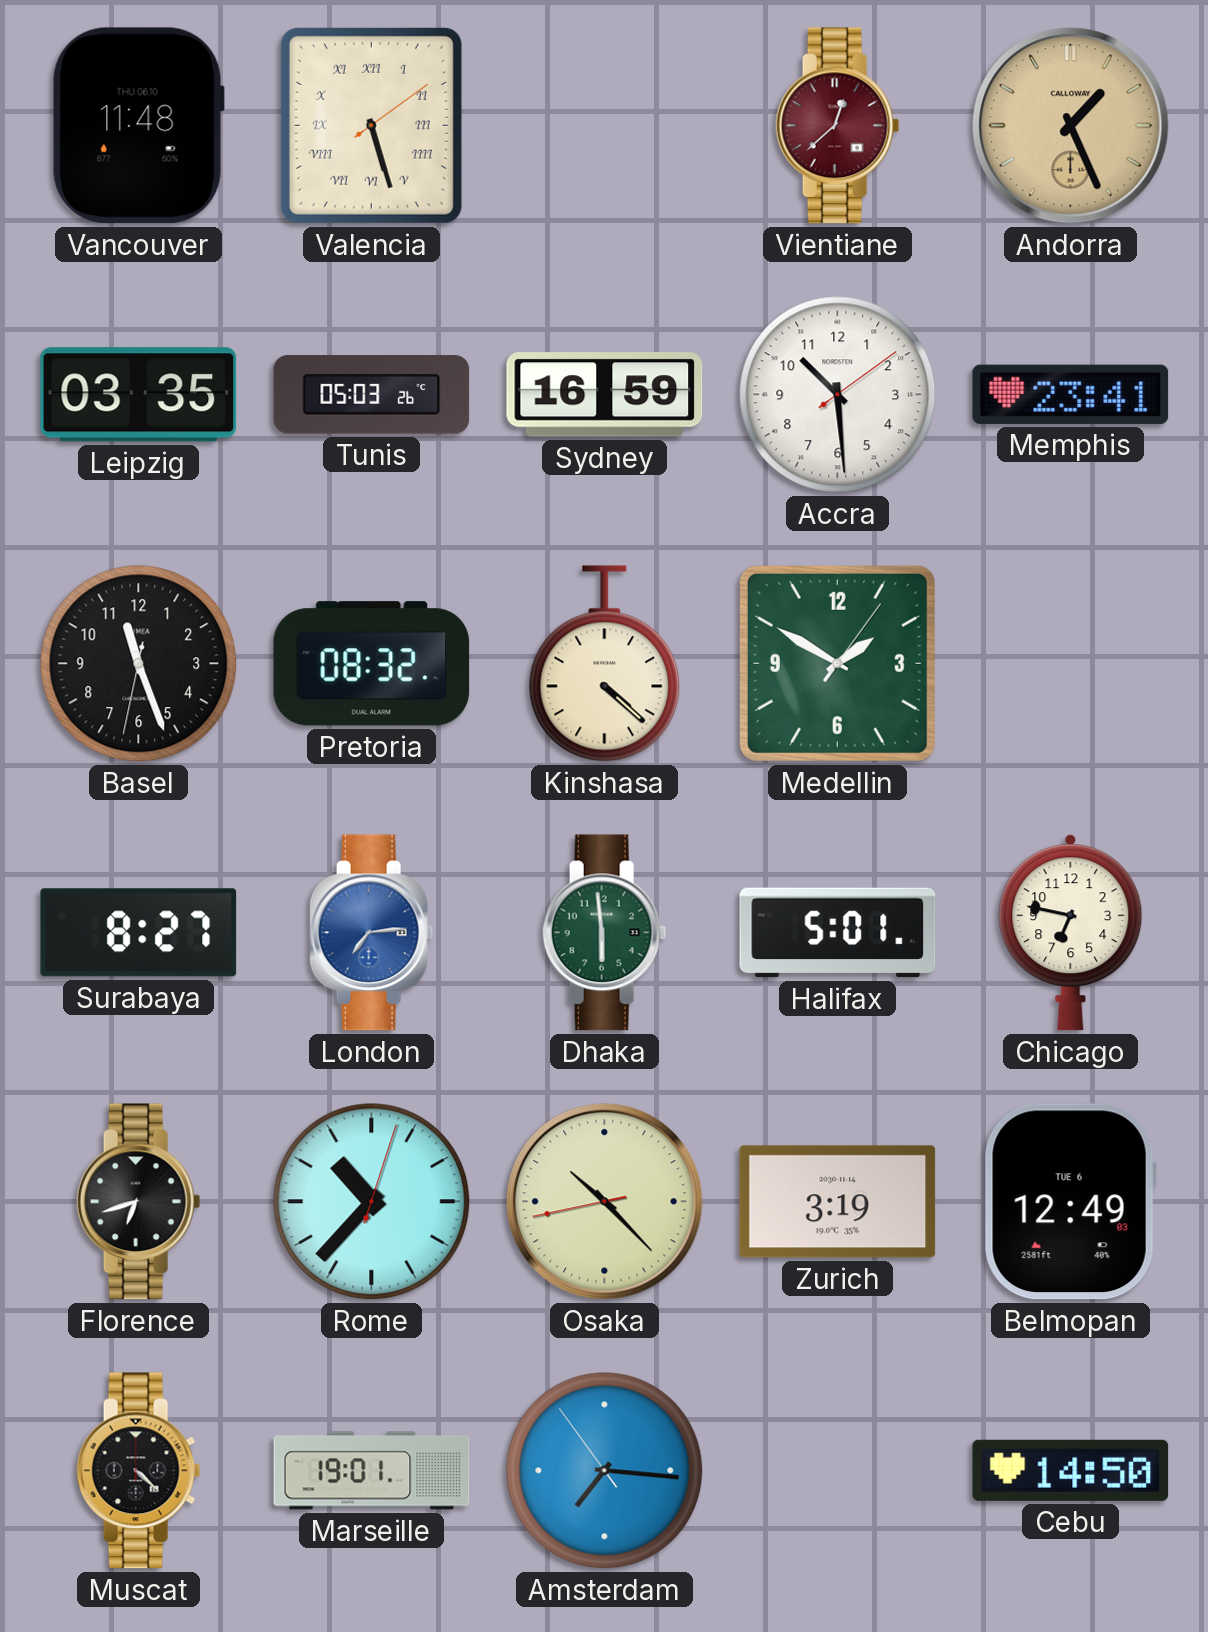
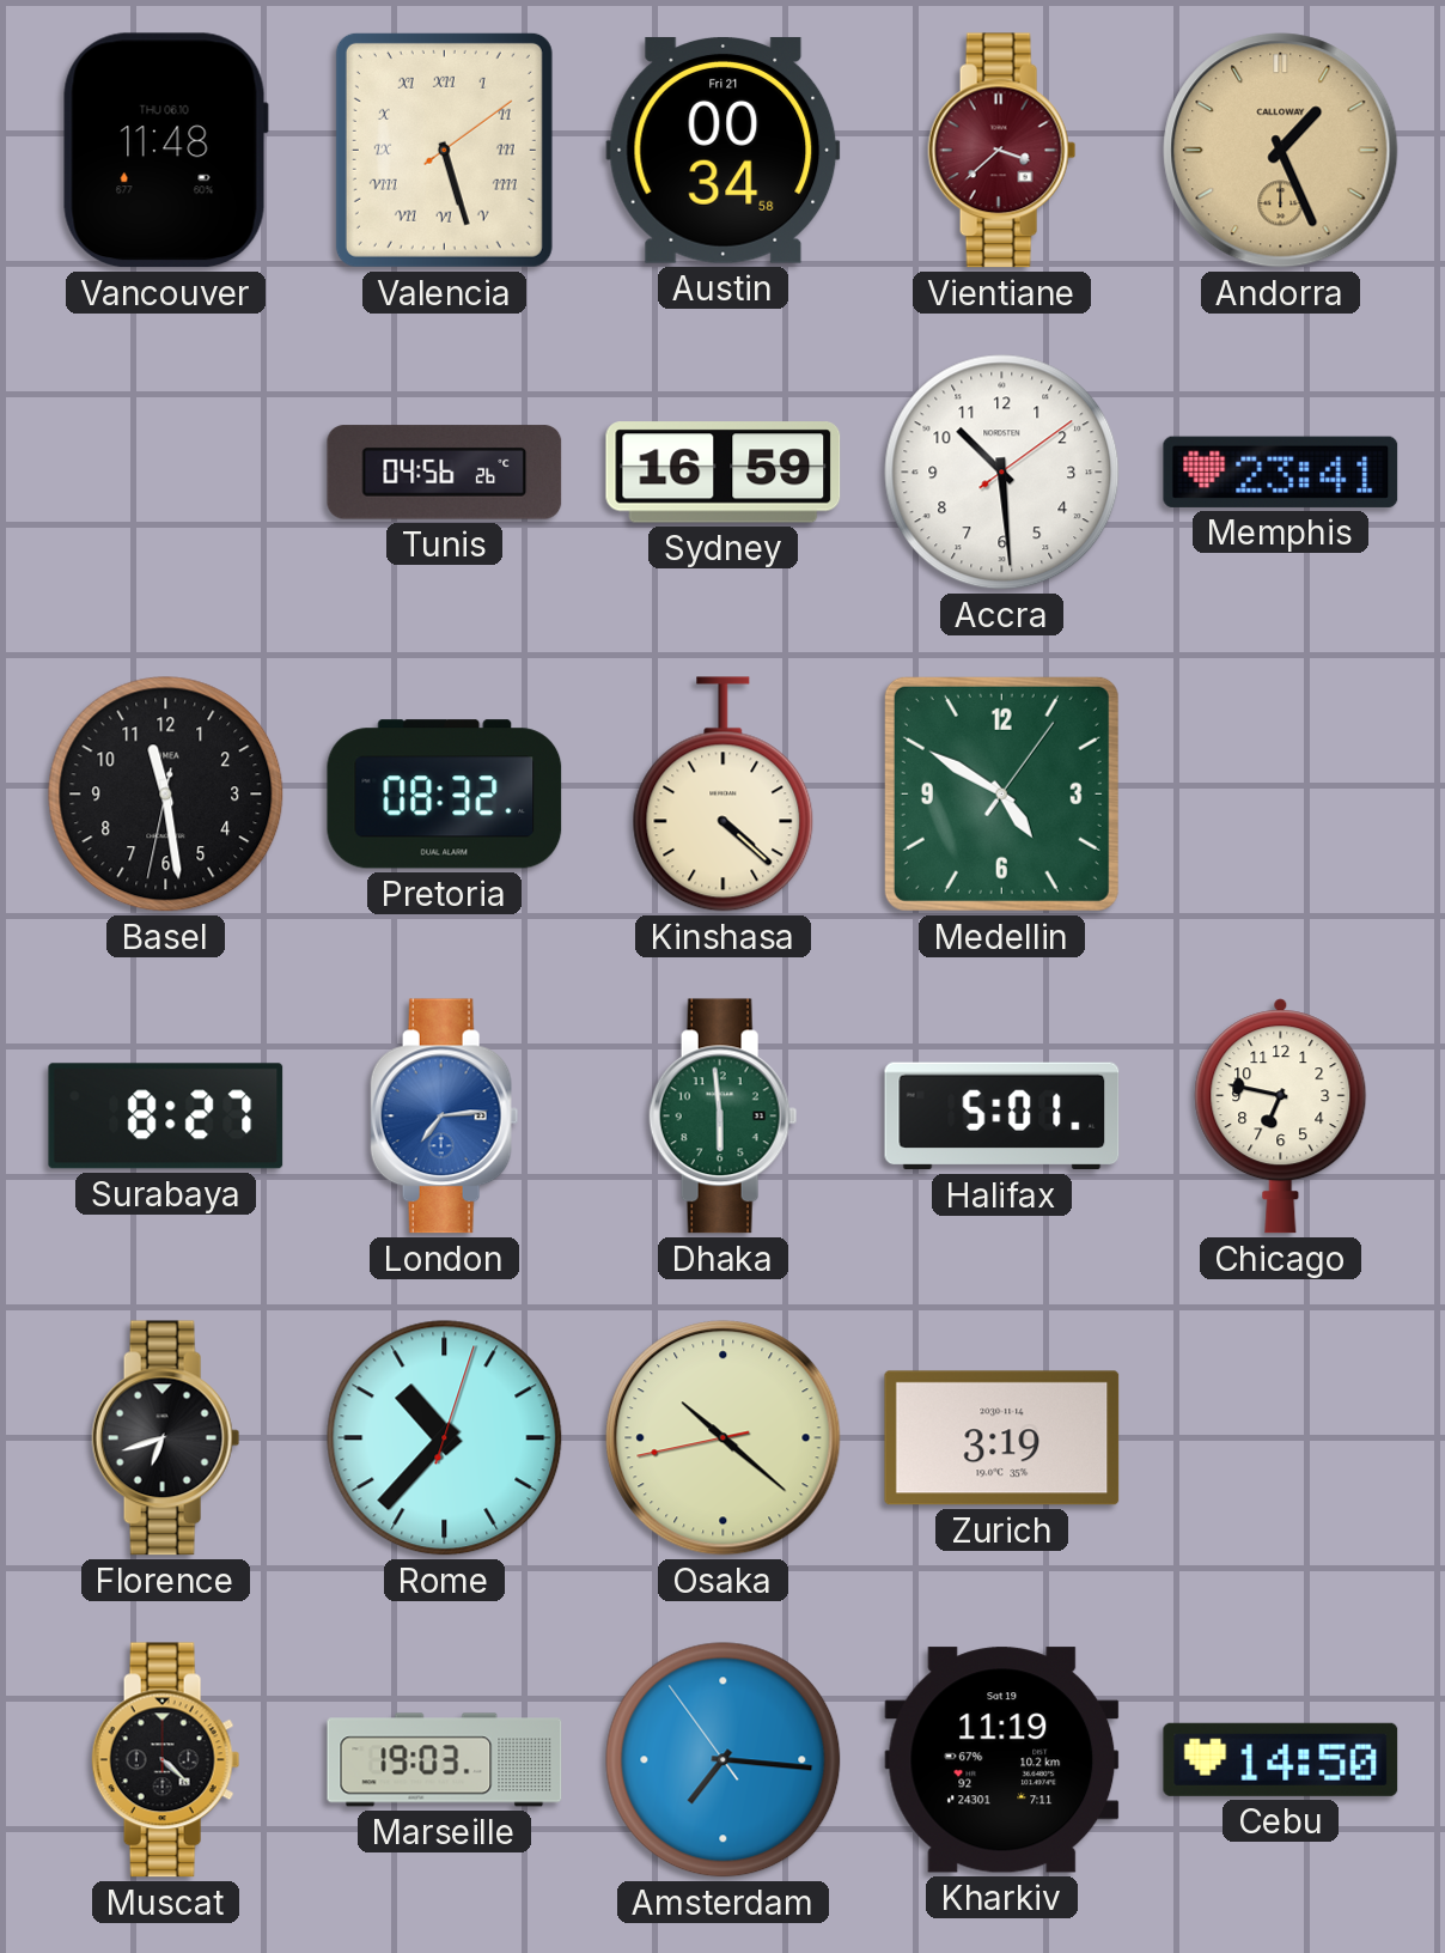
Austin: none -> 00:34 (724, 150)
Vientiane: 12:38 -> 3:38 (1002, 151)
Leipzig: 03:35 -> none (139, 395)
Tunis: 05:03 -> 04:56 (445, 473)
Basel: 11:26 -> 11:28 (166, 795)
Medellin: 1:50 -> 4:50 (1001, 793)
Osaka: 10:22 -> 10:21 (724, 1438)
Belmopan: 12:49 -> none (1070, 1202)
Marseille: 19:01 -> 19:03 (445, 1760)
Kharkiv: none -> 11:19 (1002, 1760)
